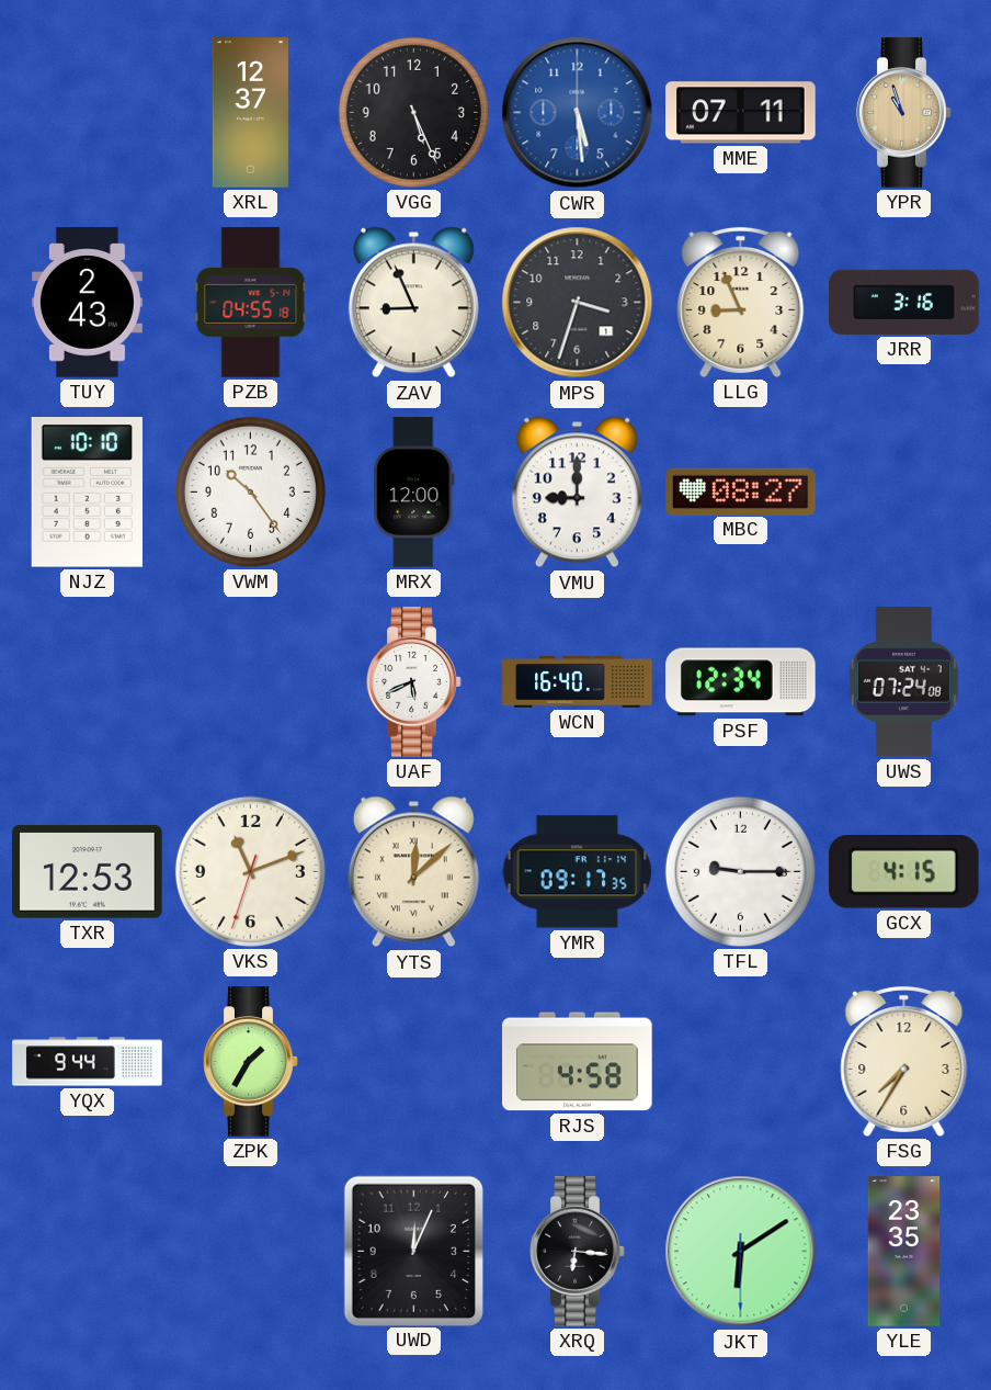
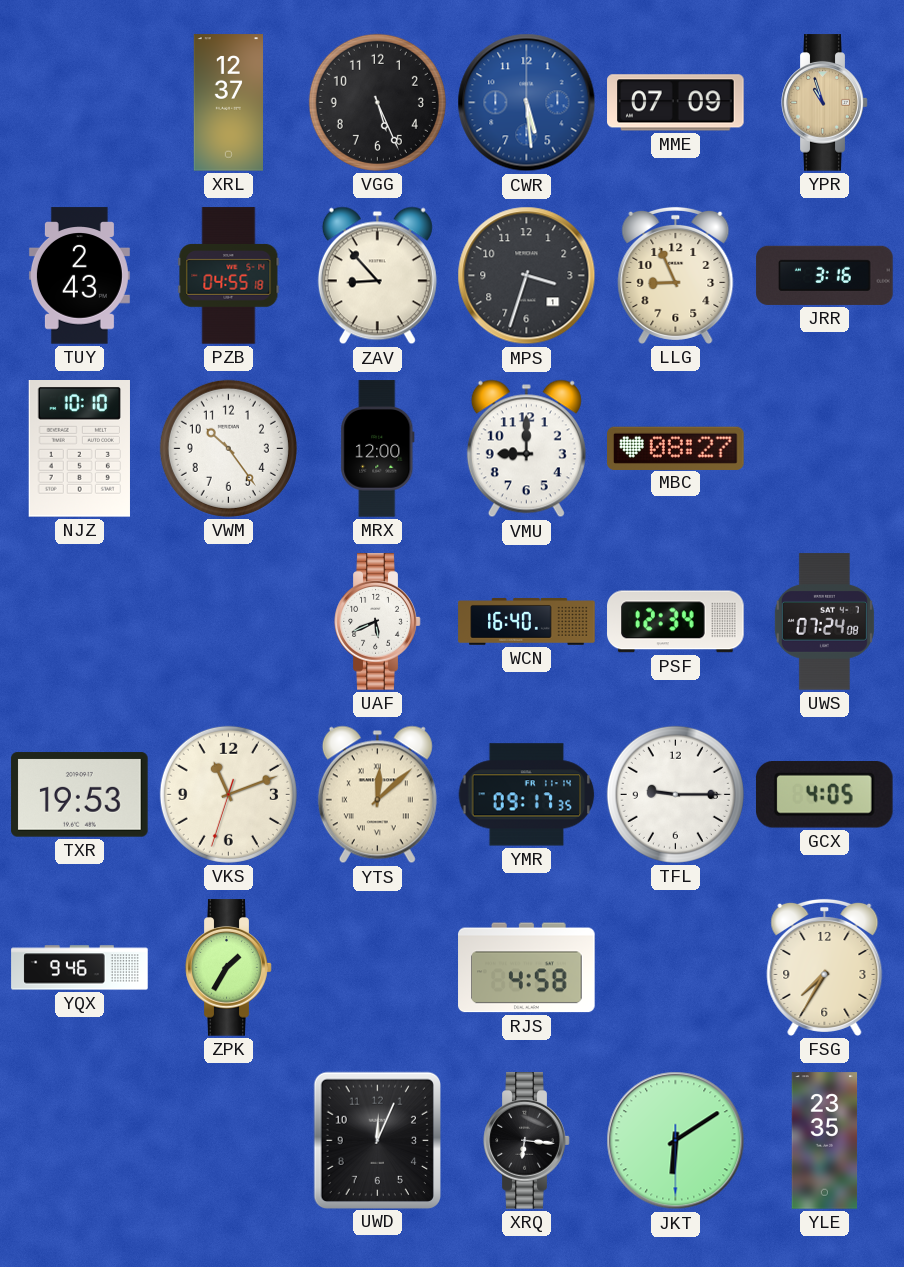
MME: 07:11 -> 07:09 (676, 103)
ZAV: 8:56 -> 8:53 (377, 276)
TXR: 12:53 -> 19:53 (80, 795)
GCX: 4:15 -> 4:05 (824, 795)
YQX: 9:44 -> 9:46 (80, 968)
